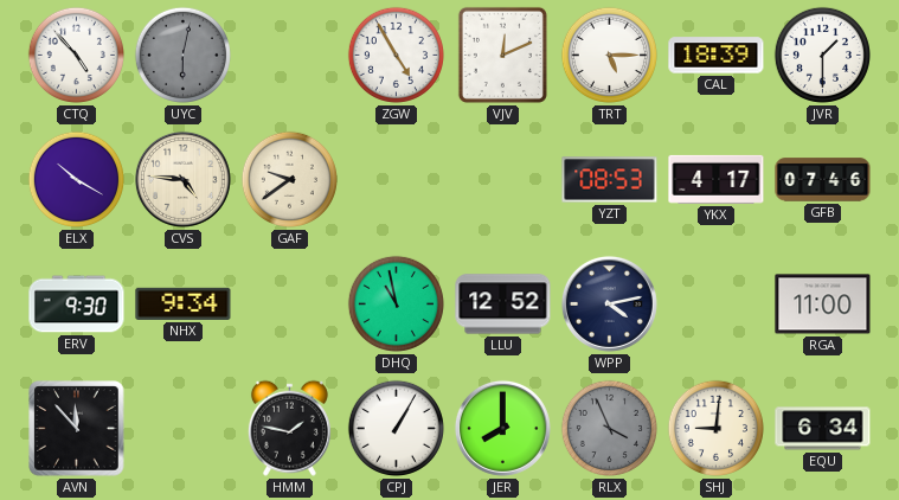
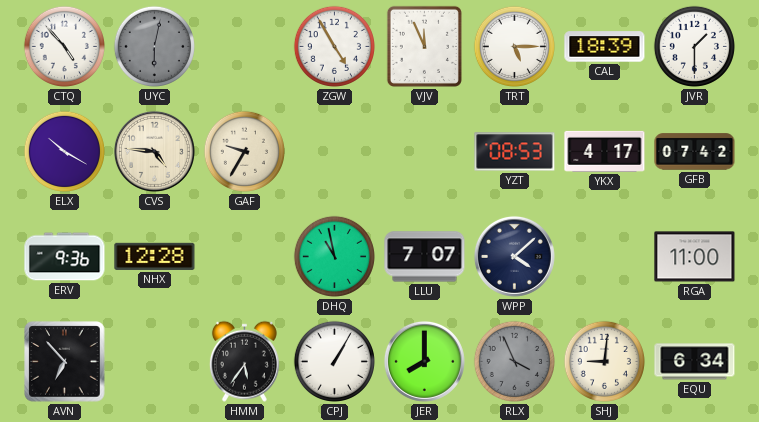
VJV: 12:11 -> 11:56 (424, 46)
GAF: 9:39 -> 9:35 (244, 151)
GFB: 07:46 -> 07:42 (695, 152)
ERV: 9:30 -> 9:36 (65, 257)
NHX: 9:34 -> 12:28 (155, 256)
LLU: 12:52 -> 7:07 (425, 257)
WPP: 4:13 -> 4:08 (514, 256)
AVN: 11:53 -> 6:53 (65, 362)
HMM: 1:47 -> 5:36 (244, 361)
